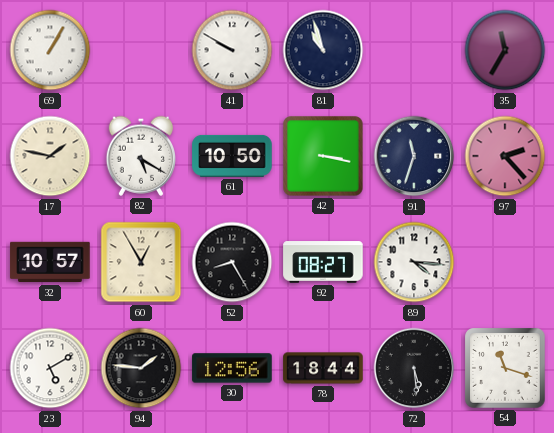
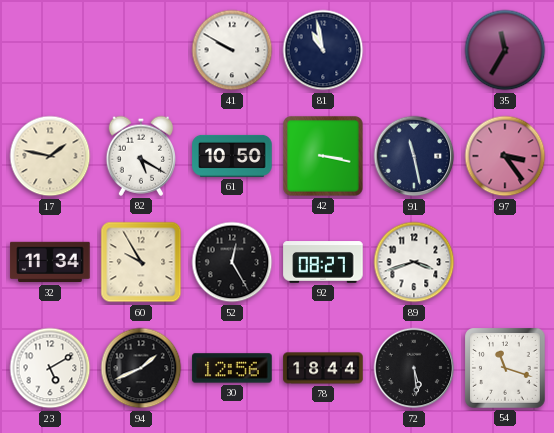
69: 1:05 -> none (50, 50)
81: 10:57 -> 10:58 (323, 50)
91: 11:33 -> 11:28 (414, 156)
97: 2:23 -> 3:24 (505, 156)
32: 10:57 -> 11:34 (50, 262)
60: 12:55 -> 9:55 (141, 262)
52: 8:25 -> 12:25 (232, 262)
89: 4:16 -> 3:42 (414, 262)
94: 1:46 -> 1:41 (141, 368)
